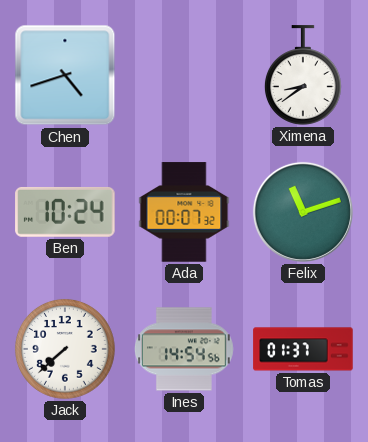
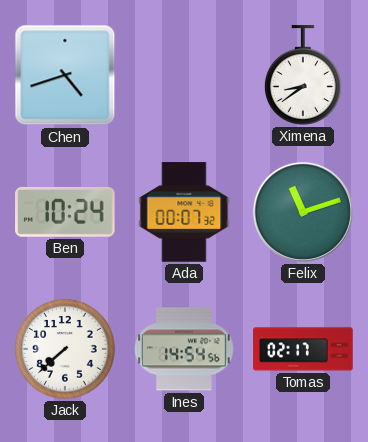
Tomas: 01:37 -> 02:17 (303, 349)
